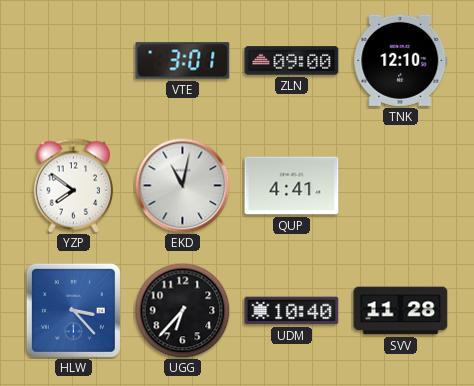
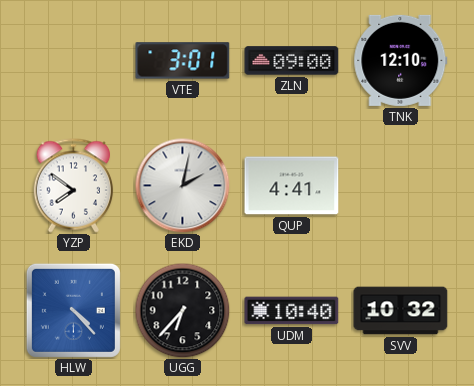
EKD: 11:02 -> 2:02 (182, 185)
HLW: 3:23 -> 4:23 (73, 310)
SVV: 11:28 -> 10:32 (401, 311)
